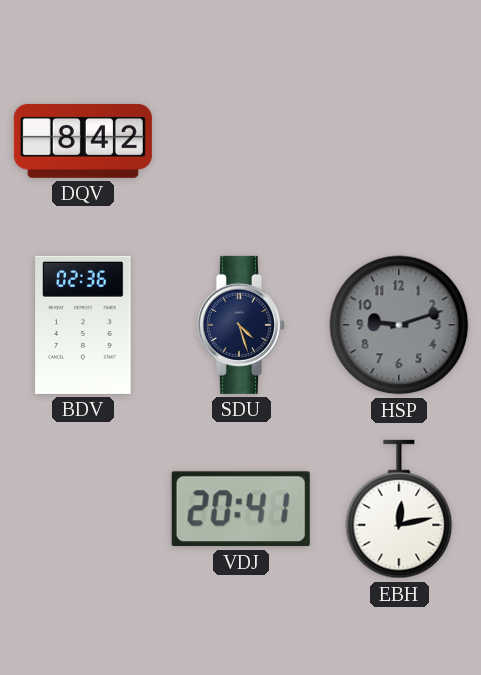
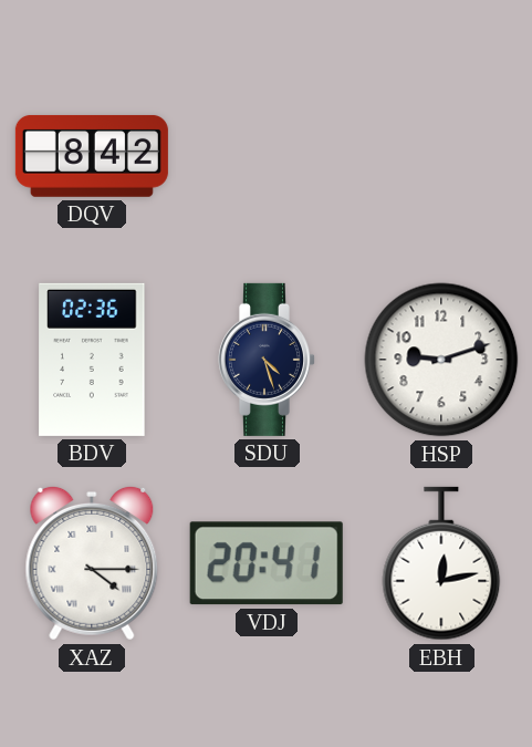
HSP dial: grey -> white (441, 360)
XAZ: none -> 4:15 (92, 563)
